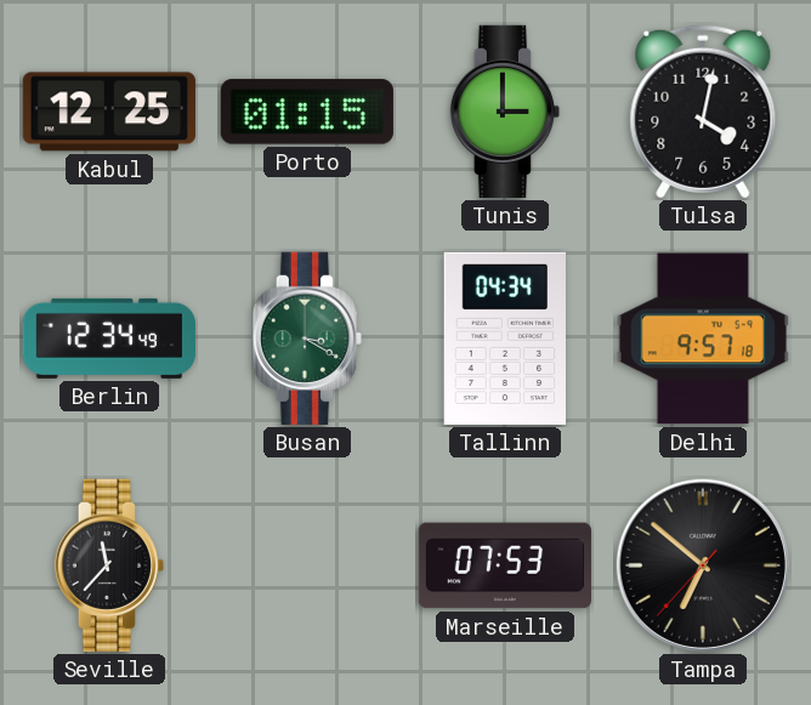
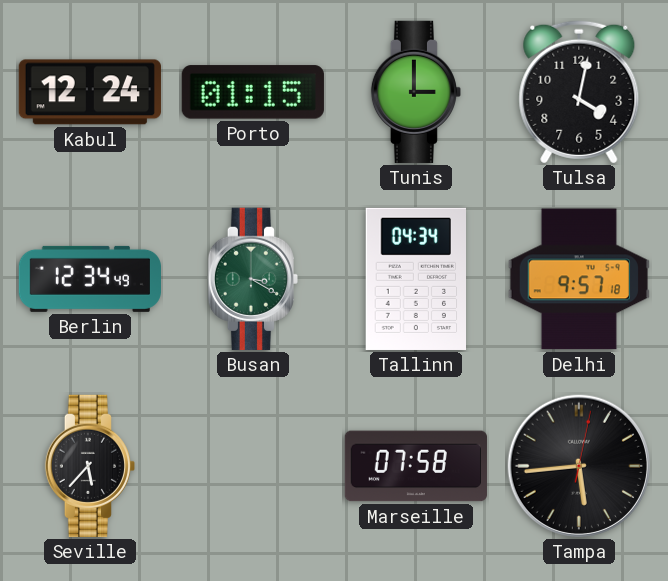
Kabul: 12:25 -> 12:24 (90, 92)
Seville: 11:37 -> 5:37 (89, 466)
Marseille: 07:53 -> 07:58 (415, 466)
Tampa: 6:51 -> 5:44 (579, 466)
